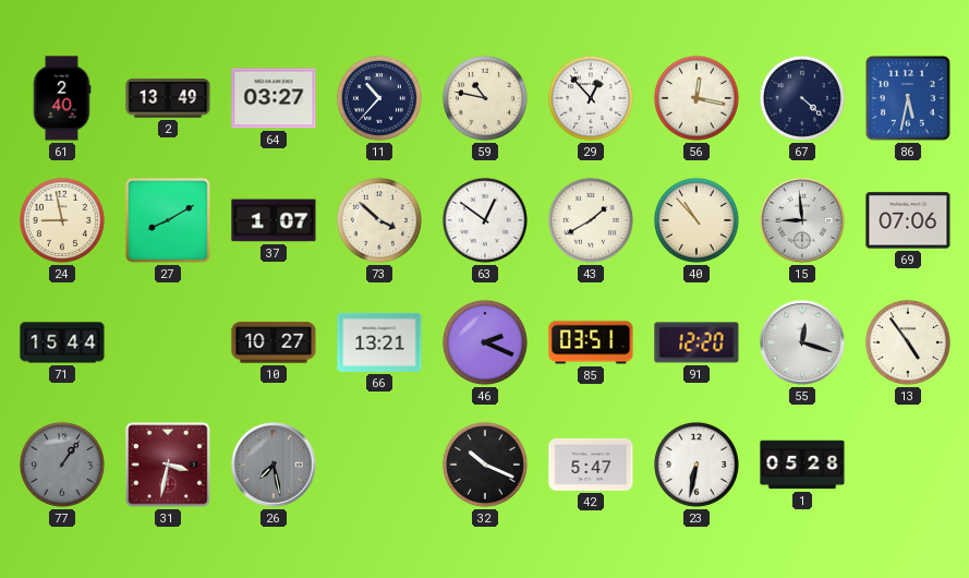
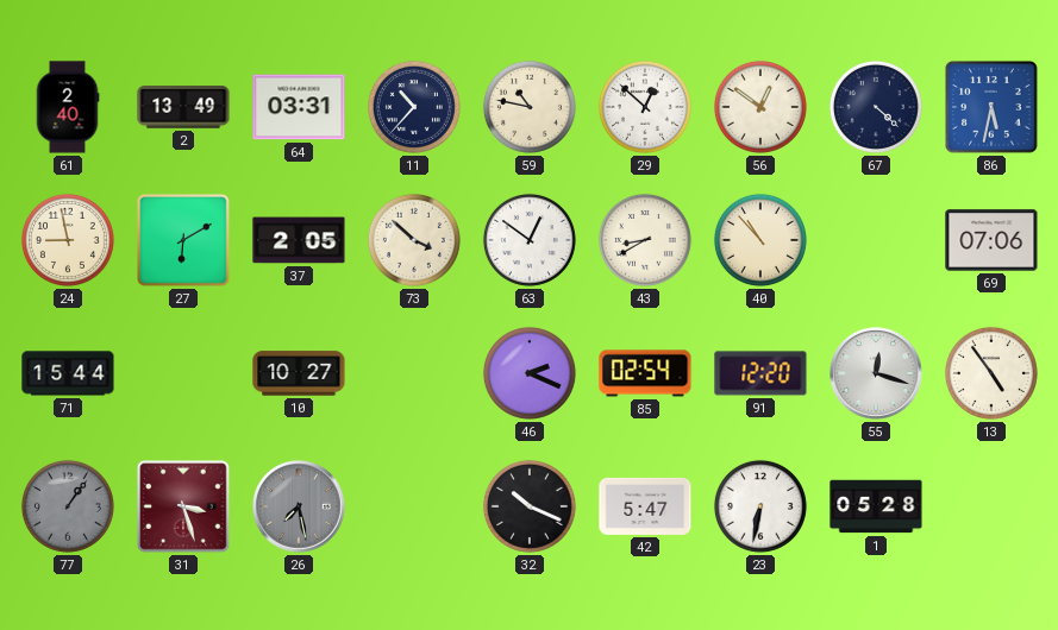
64: 03:27 -> 03:31 (299, 107)
29: 12:53 -> 12:52 (645, 107)
56: 12:17 -> 12:51 (760, 107)
27: 8:10 -> 6:10 (183, 240)
37: 1:07 -> 2:05 (299, 240)
43: 1:40 -> 8:40 (645, 240)
15: 8:59 -> none (802, 220)
66: 13:21 -> none (379, 342)
85: 03:51 -> 02:54 (645, 373)
31: 3:32 -> 3:27 (183, 506)
